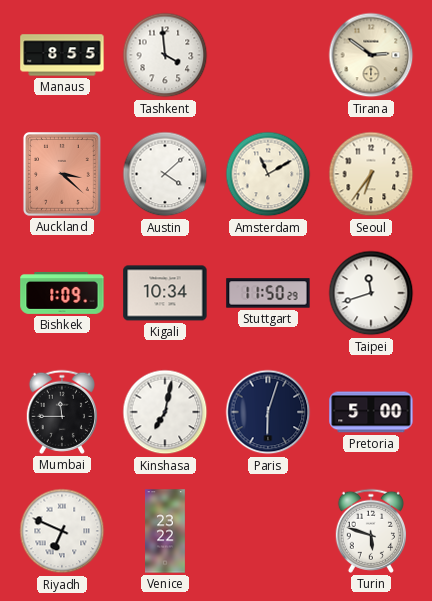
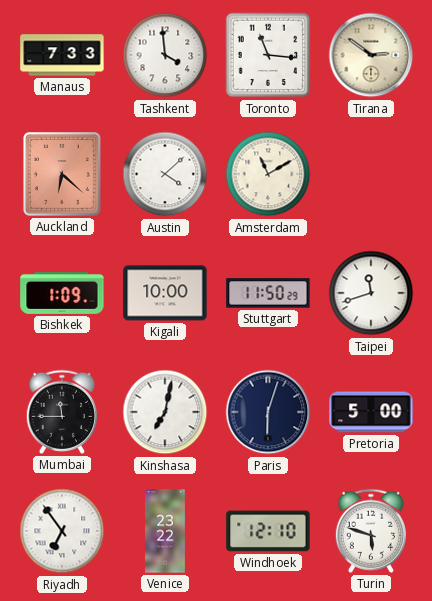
Manaus: 8:55 -> 7:33 (62, 55)
Toronto: none -> 11:16 (268, 55)
Auckland: 3:22 -> 6:22 (62, 175)
Seoul: 6:36 -> none (371, 174)
Kigali: 10:34 -> 10:00 (165, 293)
Riyadh: 6:49 -> 6:54 (62, 531)
Windhoek: none -> 12:10 (268, 531)
